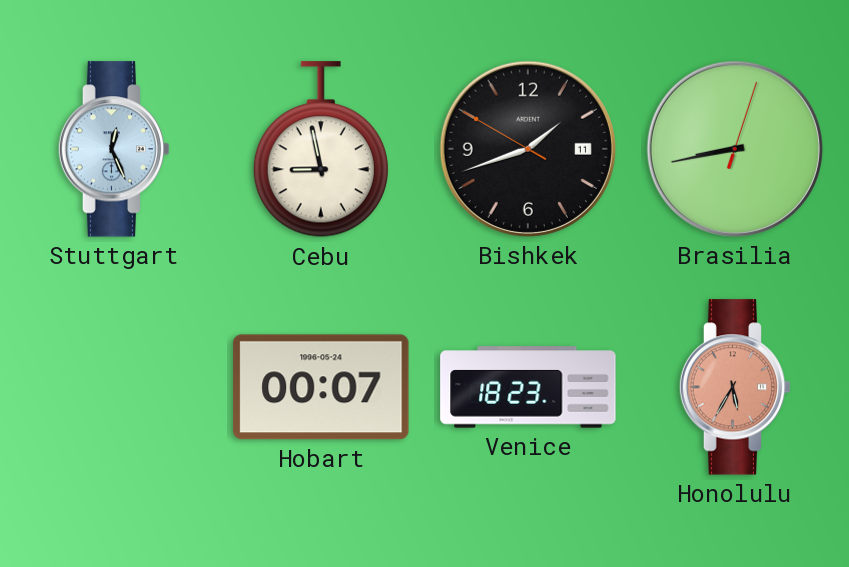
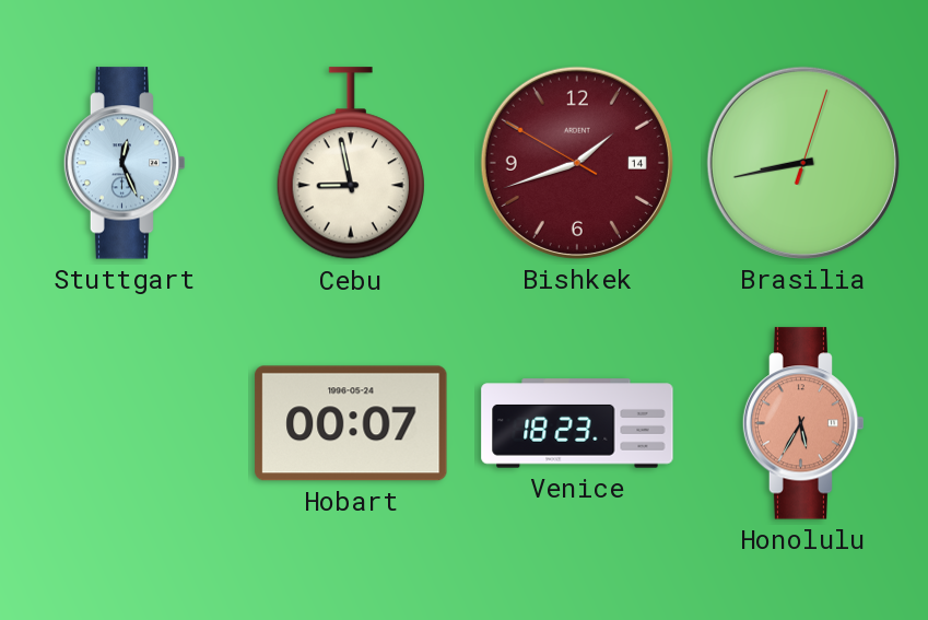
Bishkek date: 11 -> 14 (577, 163)
Bishkek dial: black -> burgundy (577, 163)
